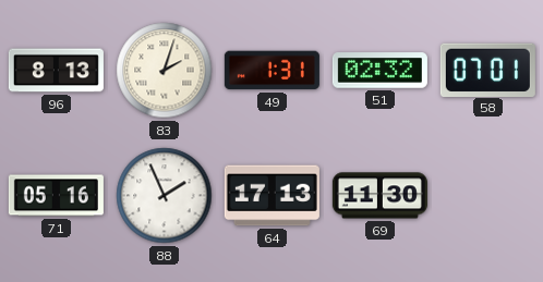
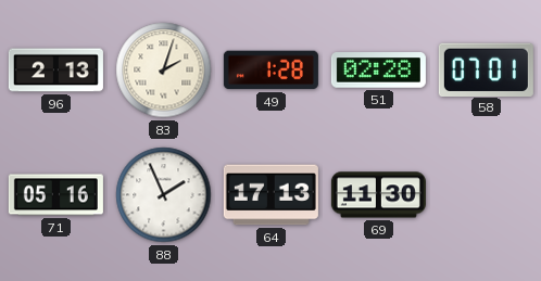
96: 8:13 -> 2:13 (55, 71)
49: 1:31 -> 1:28 (270, 71)
51: 02:32 -> 02:28 (378, 71)
